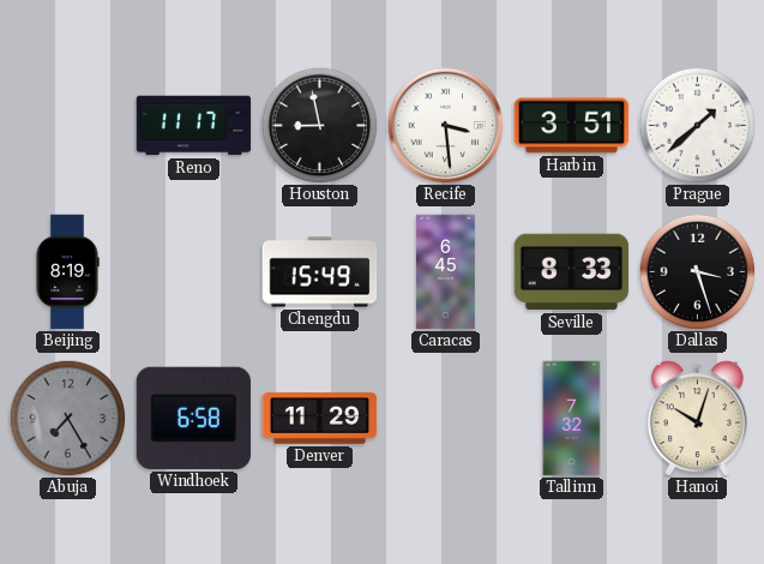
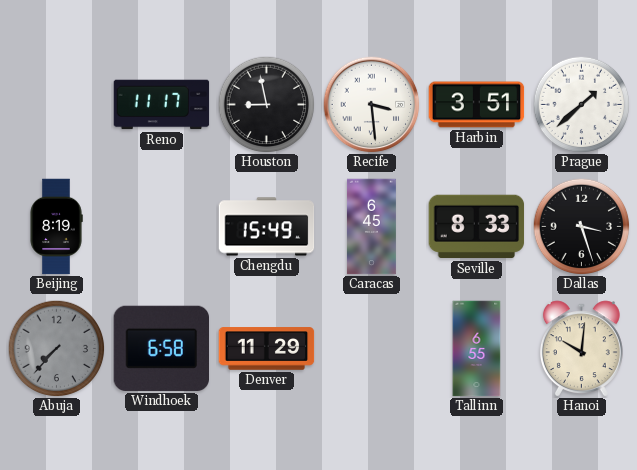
Abuja: 7:25 -> 7:37 (56, 348)
Tallinn: 7:32 -> 6:55 (477, 349)
Hanoi: 10:03 -> 10:01 (581, 349)
